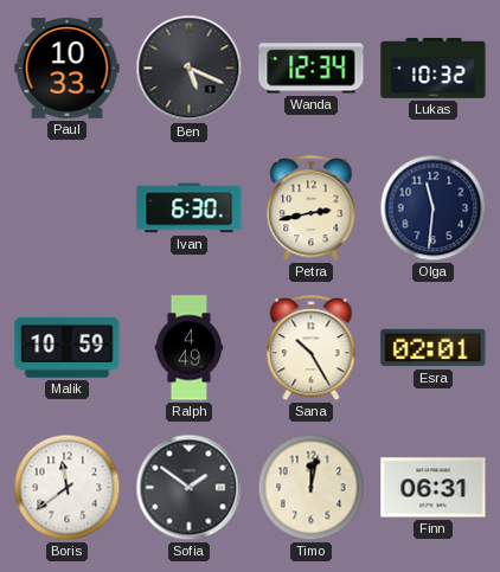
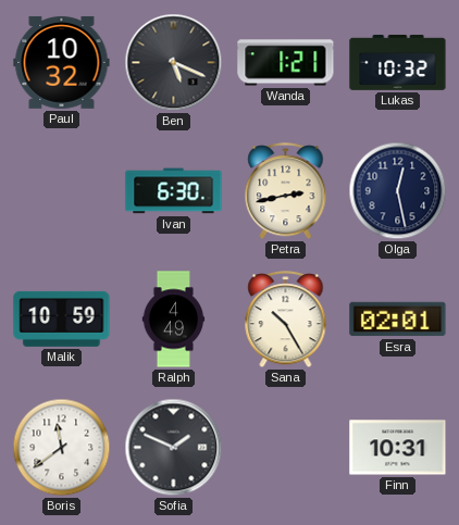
Paul: 10:33 -> 10:32 (62, 62)
Wanda: 12:34 -> 1:21 (286, 63)
Olga: 11:31 -> 12:28 (398, 191)
Sofia: 1:51 -> 1:49 (174, 448)
Timo: 12:02 -> none (312, 488)
Finn: 06:31 -> 10:31 (398, 448)
